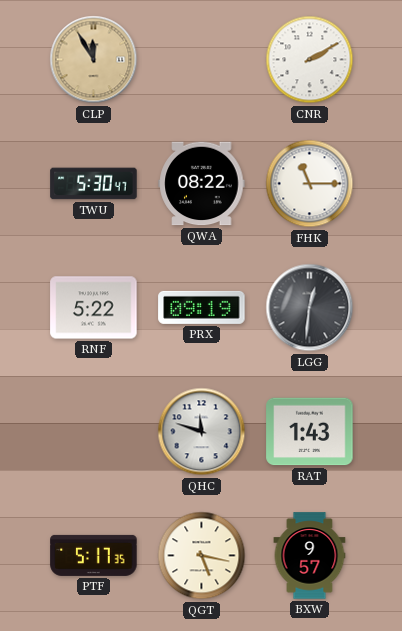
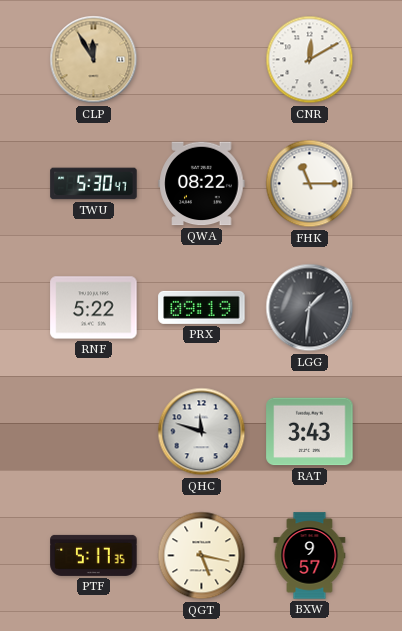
CNR: 2:10 -> 12:10 (310, 60)
LGG: 12:31 -> 1:31 (310, 308)
RAT: 1:43 -> 3:43 (310, 432)
